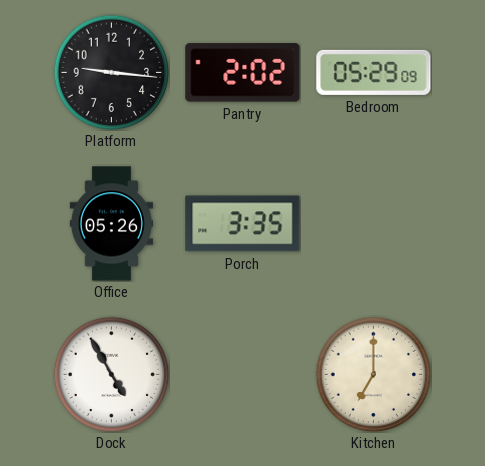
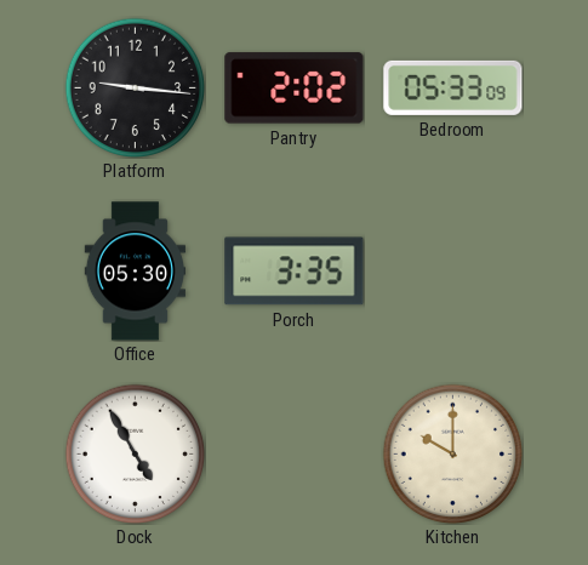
Bedroom: 05:29 -> 05:33 (453, 87)
Office: 05:26 -> 05:30 (135, 272)
Kitchen: 7:00 -> 10:00 (452, 453)
